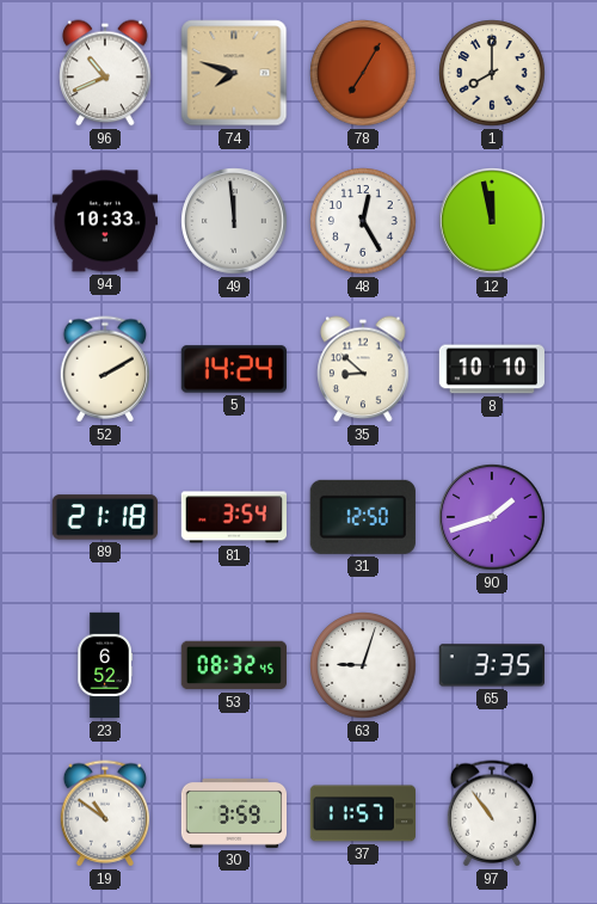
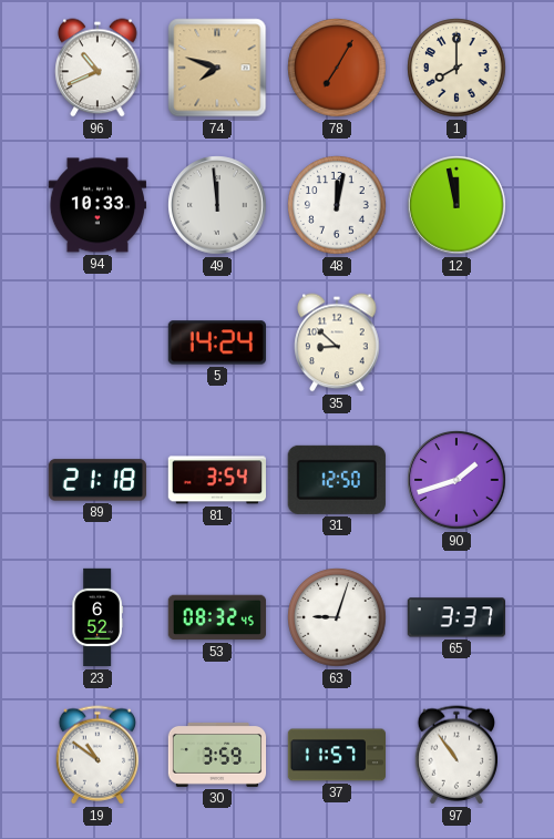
48: 12:25 -> 12:02 (337, 205)
52: 2:10 -> none (104, 369)
8: 10:10 -> none (491, 369)
65: 3:35 -> 3:37 (455, 617)
